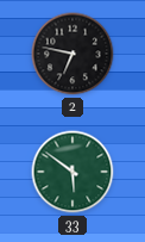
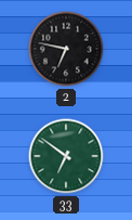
33: 5:51 -> 6:51 (66, 156)
